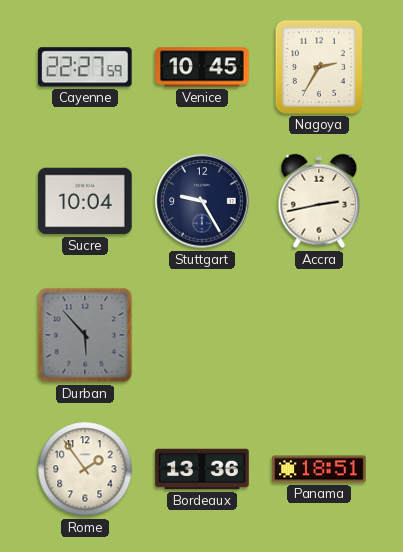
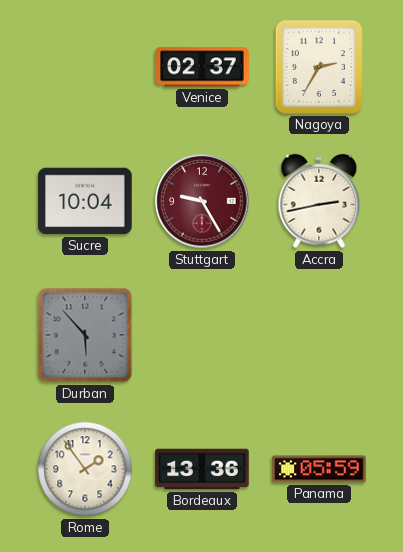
Cayenne: 22:27 -> none (85, 67)
Venice: 10:45 -> 02:37 (202, 67)
Stuttgart dial: navy -> burgundy (202, 201)
Panama: 18:51 -> 05:59 (319, 469)
